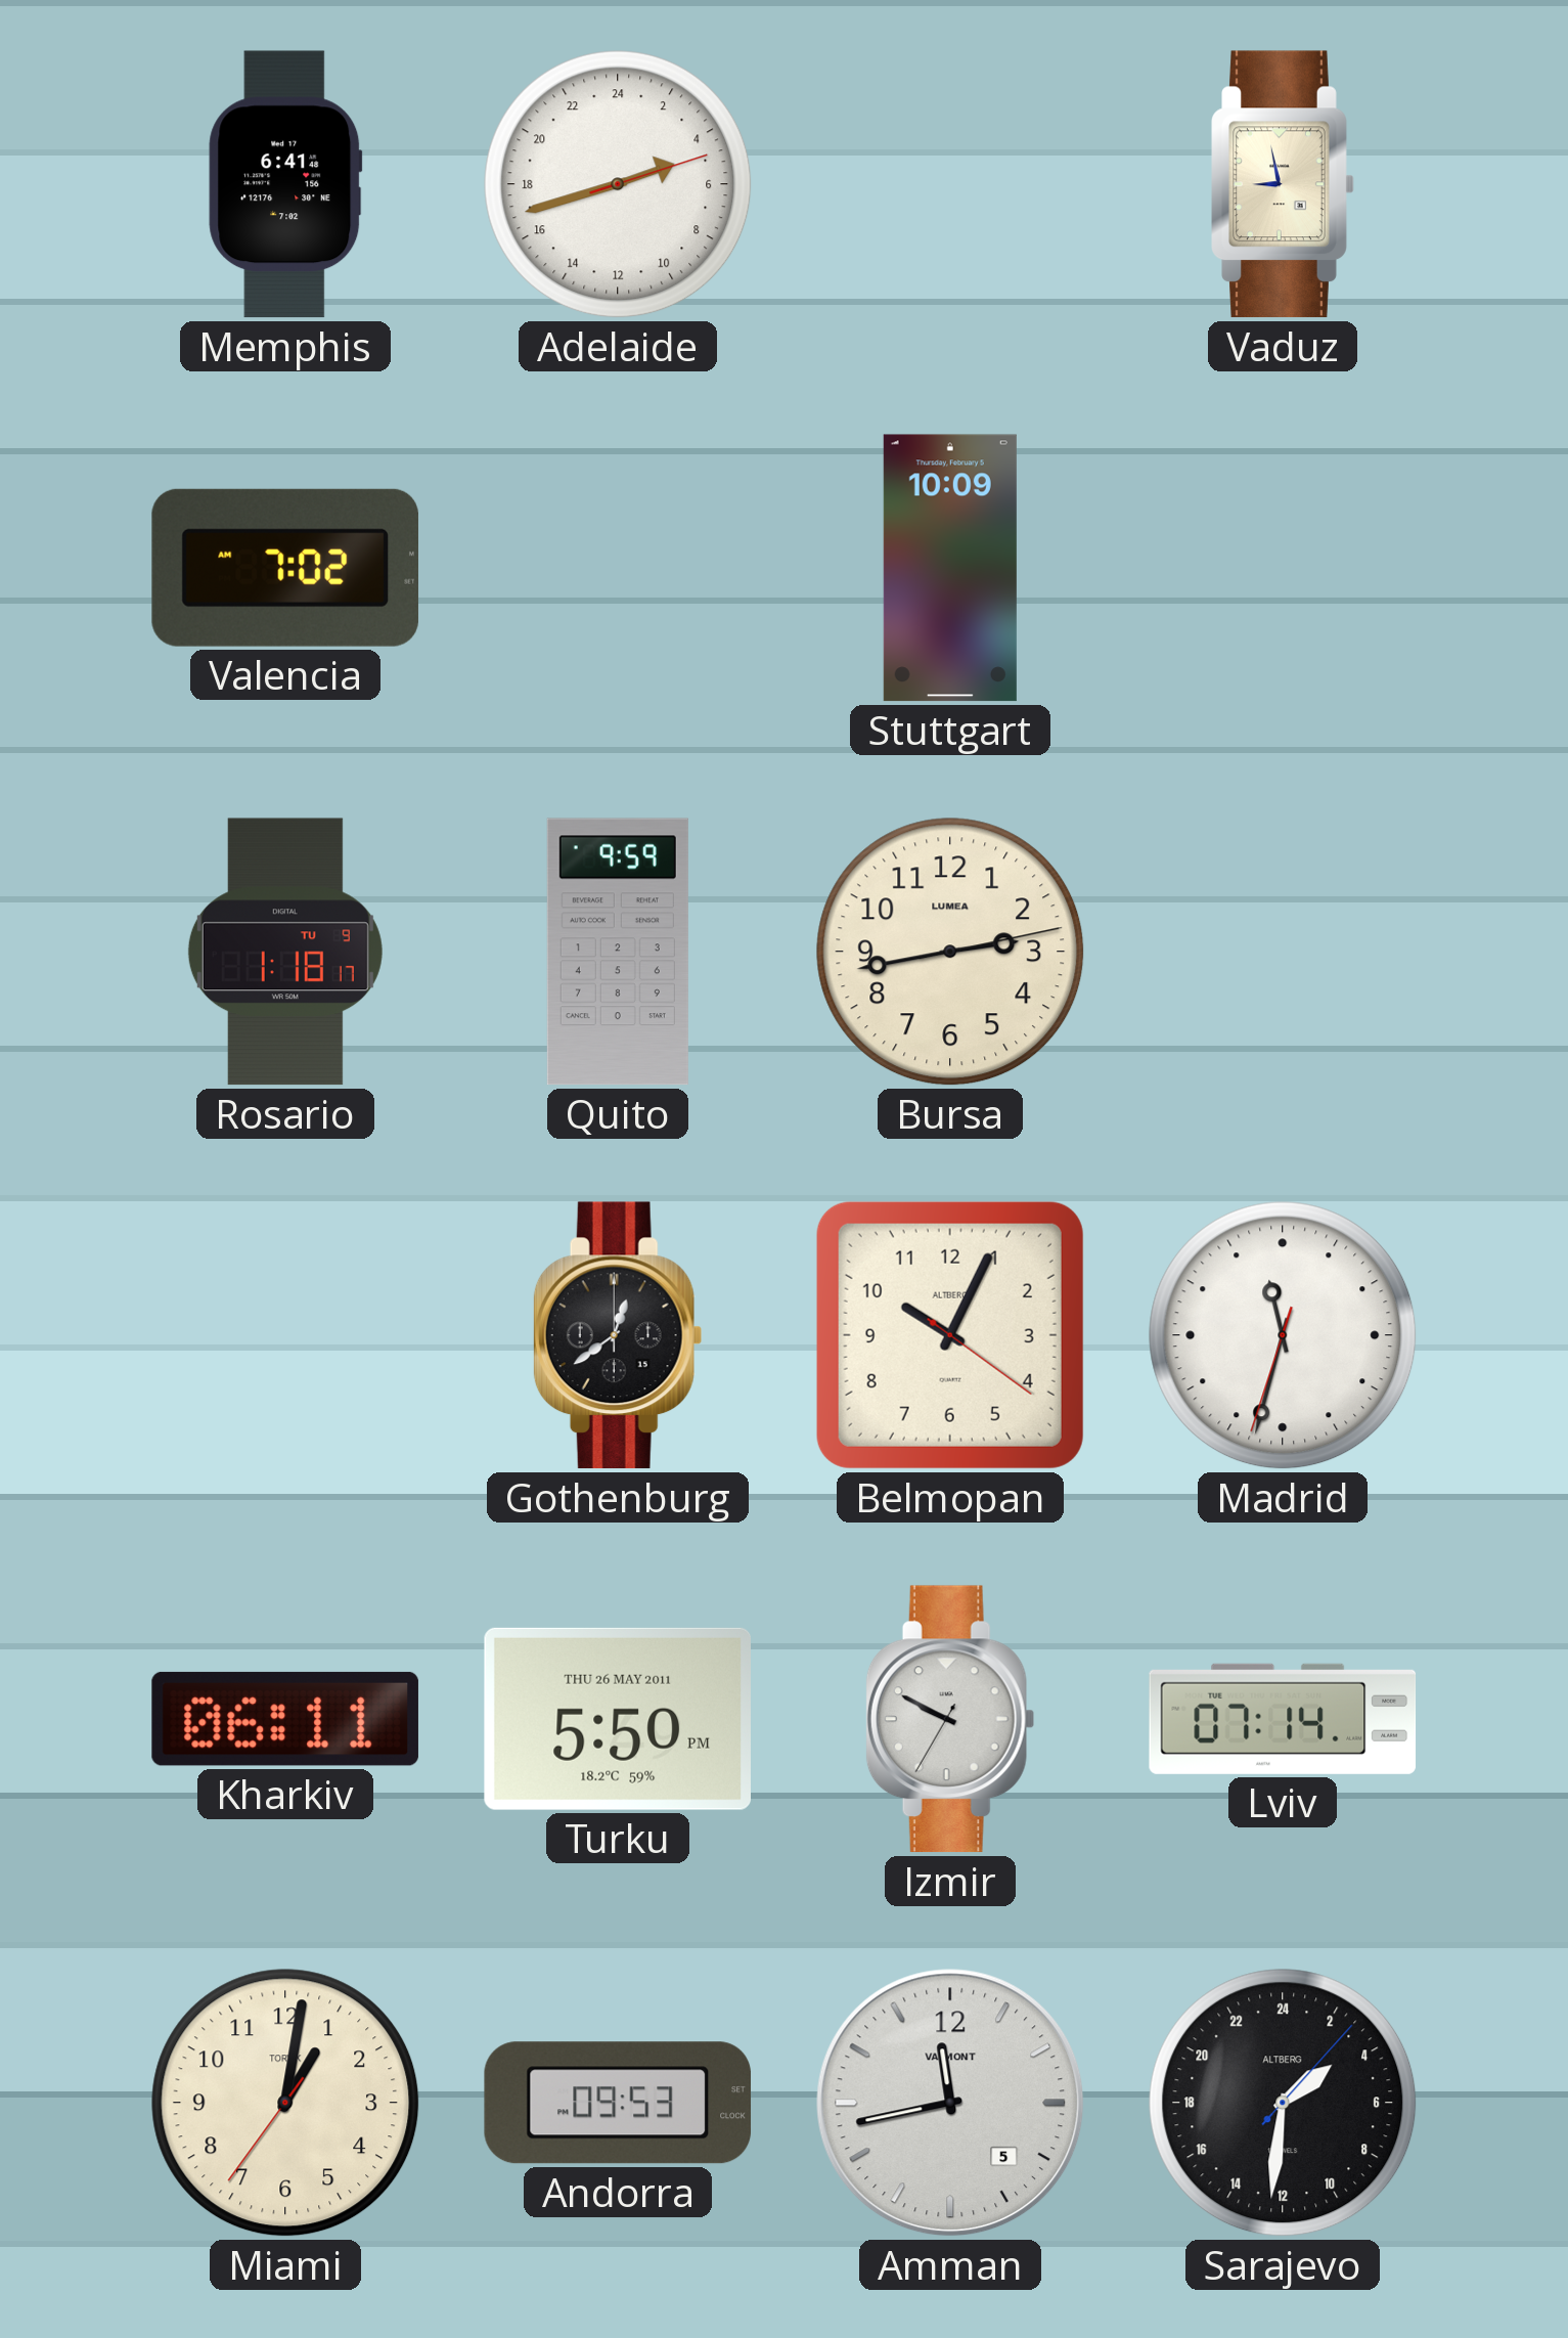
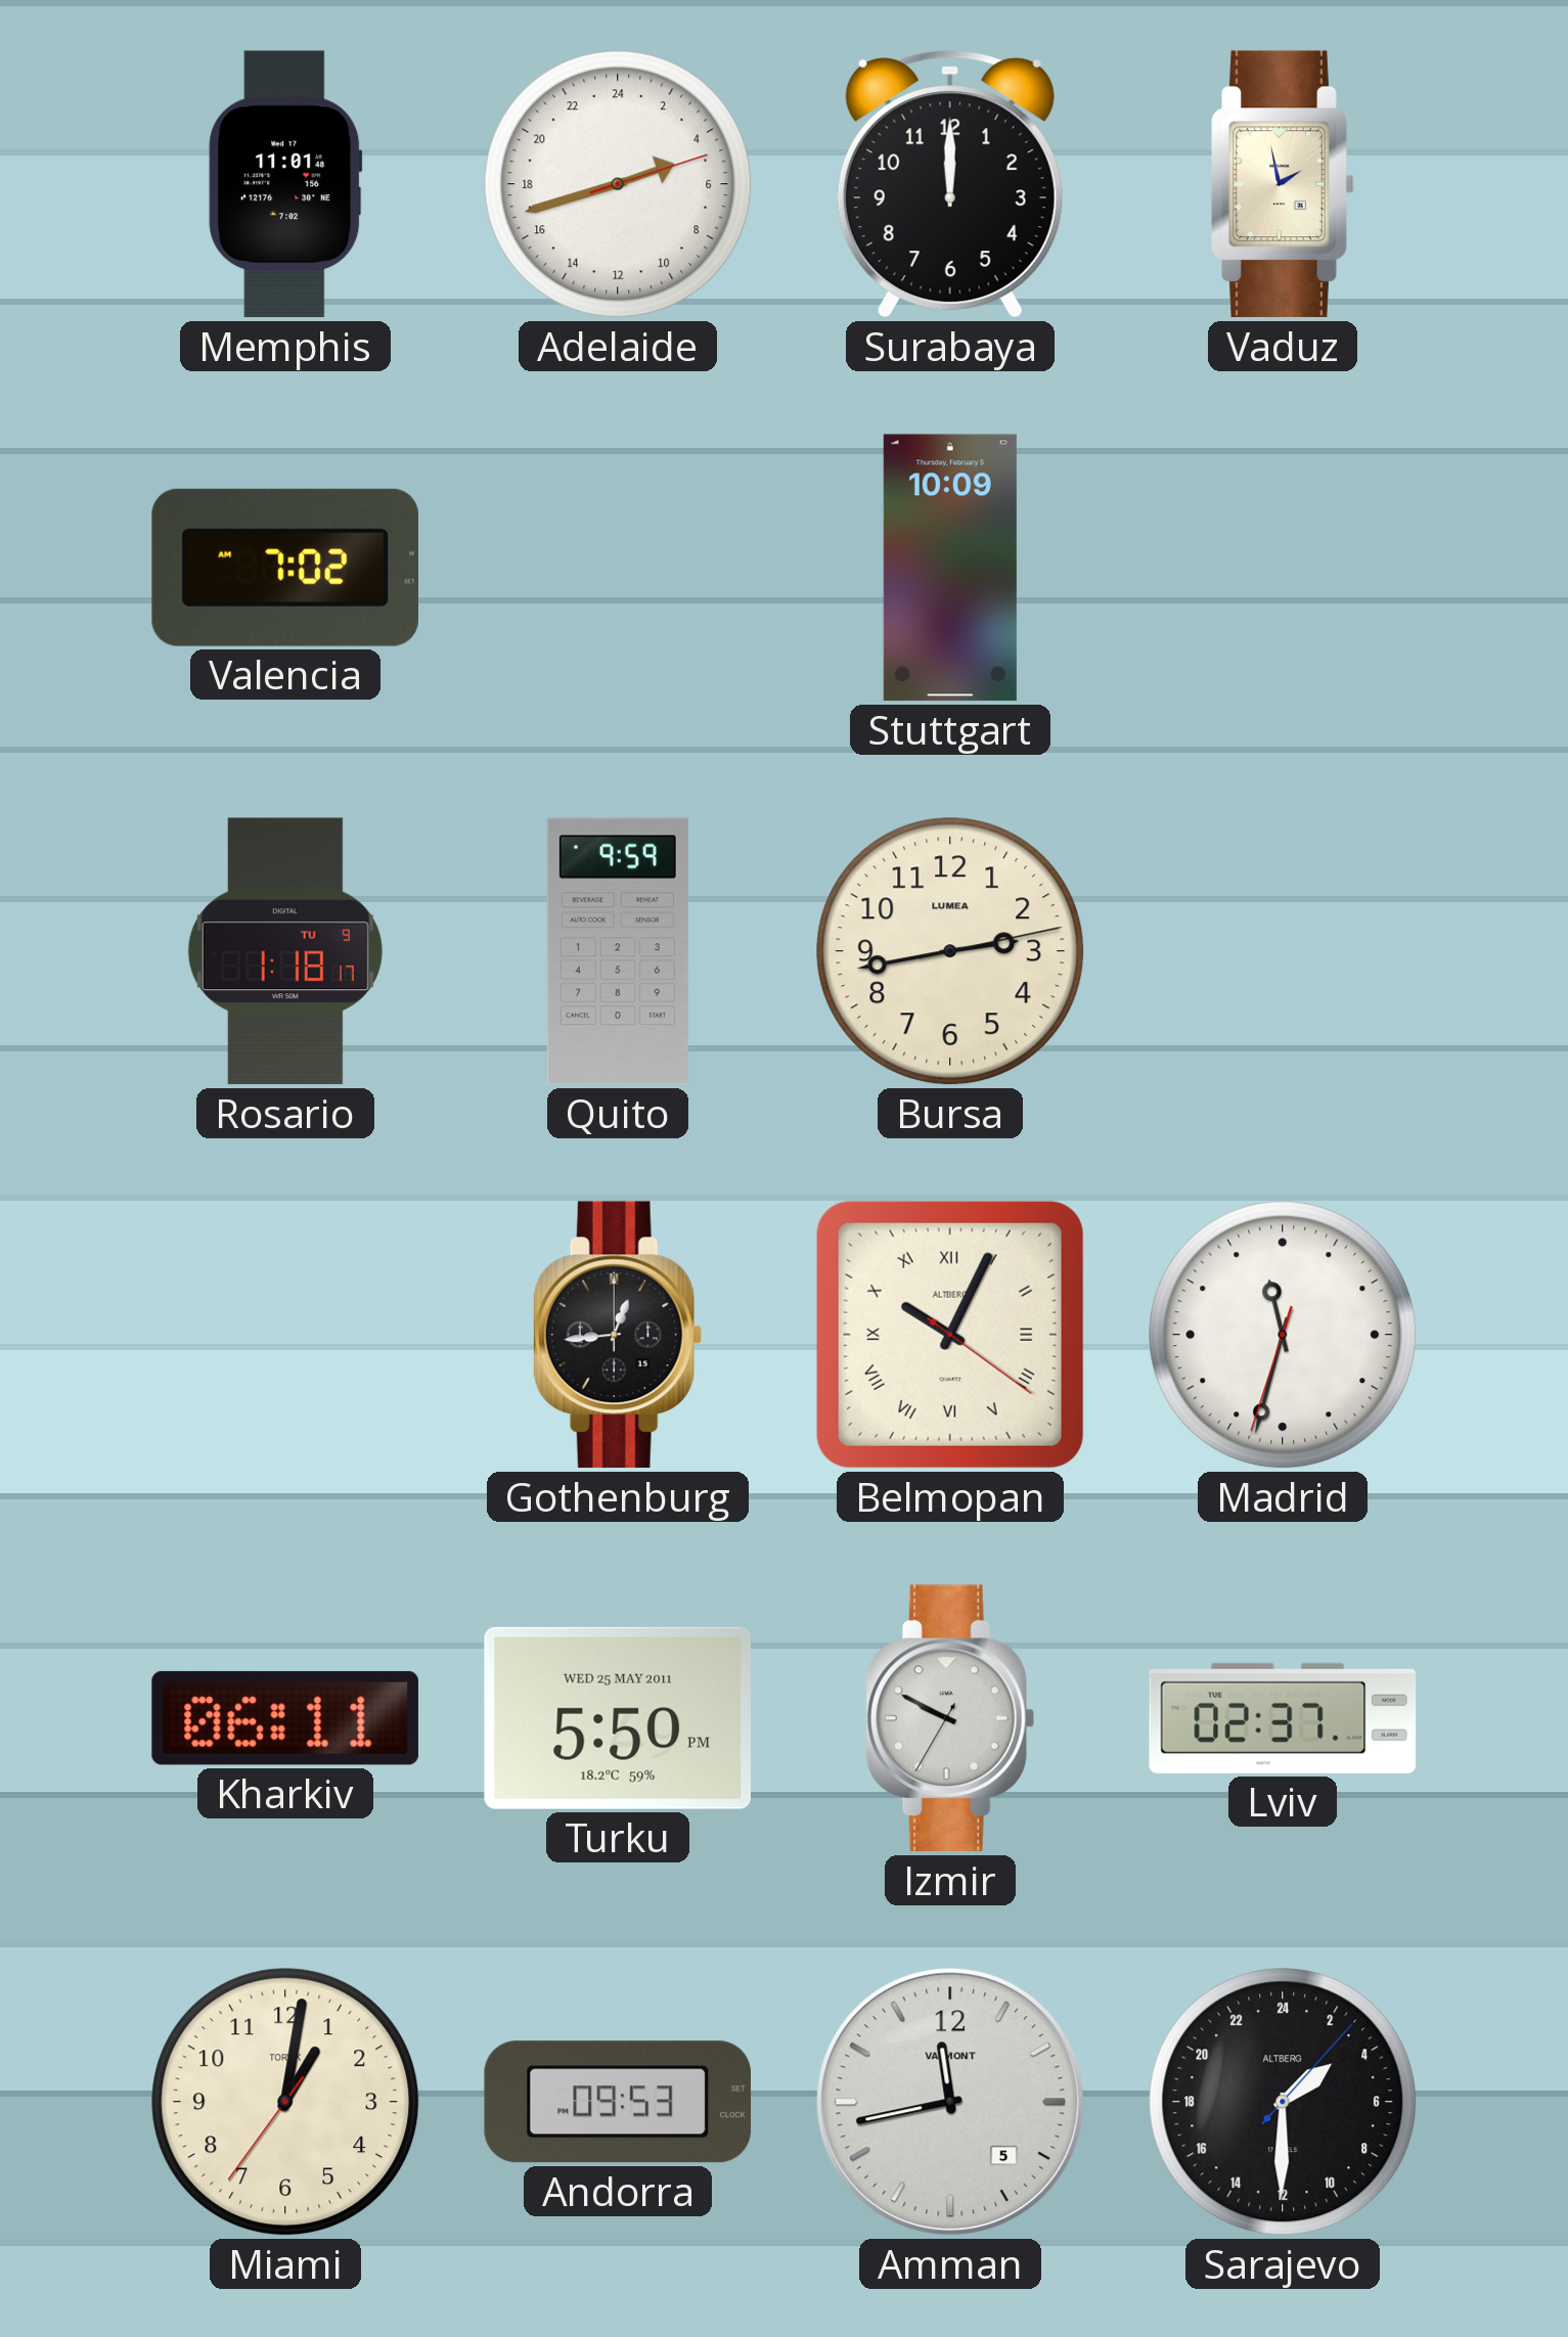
Memphis: 6:41 -> 11:01 (285, 184)
Surabaya: none -> 12:00 (950, 184)
Vaduz: 8:58 -> 1:58 (1283, 184)
Gothenburg: 12:39 -> 12:44 (618, 1335)
Belmopan numerals: Arabic -> Roman (950, 1335)
Turku date: THU 26 MAY 2011 -> WED 25 MAY 2011 (617, 1718)
Lviv: 07:14 -> 02:37 (1283, 1718)
Sarajevo: 3:31 -> 3:30 (1283, 2102)
